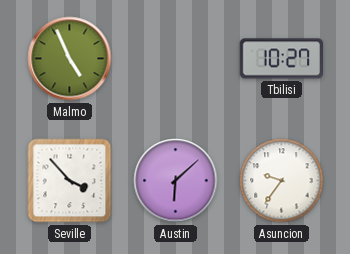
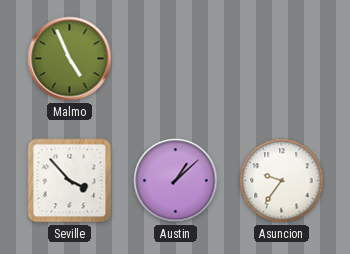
Tbilisi: 10:27 -> none (281, 59)
Austin: 6:08 -> 1:08 (176, 181)
